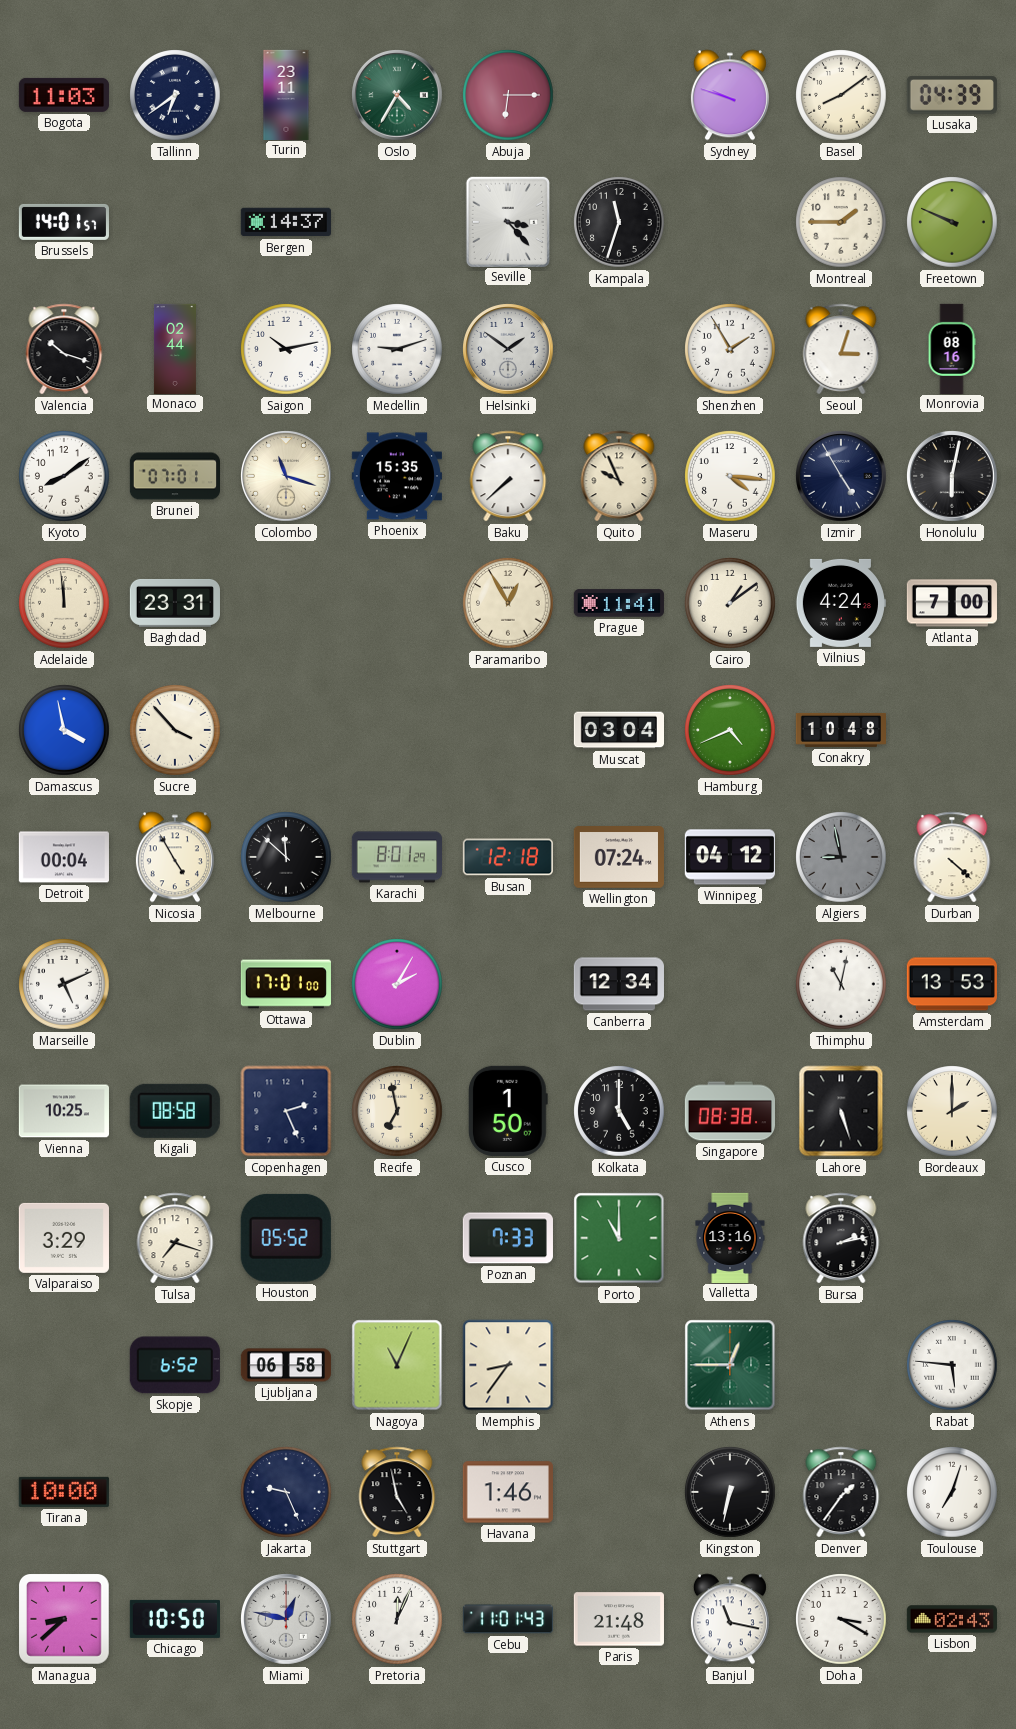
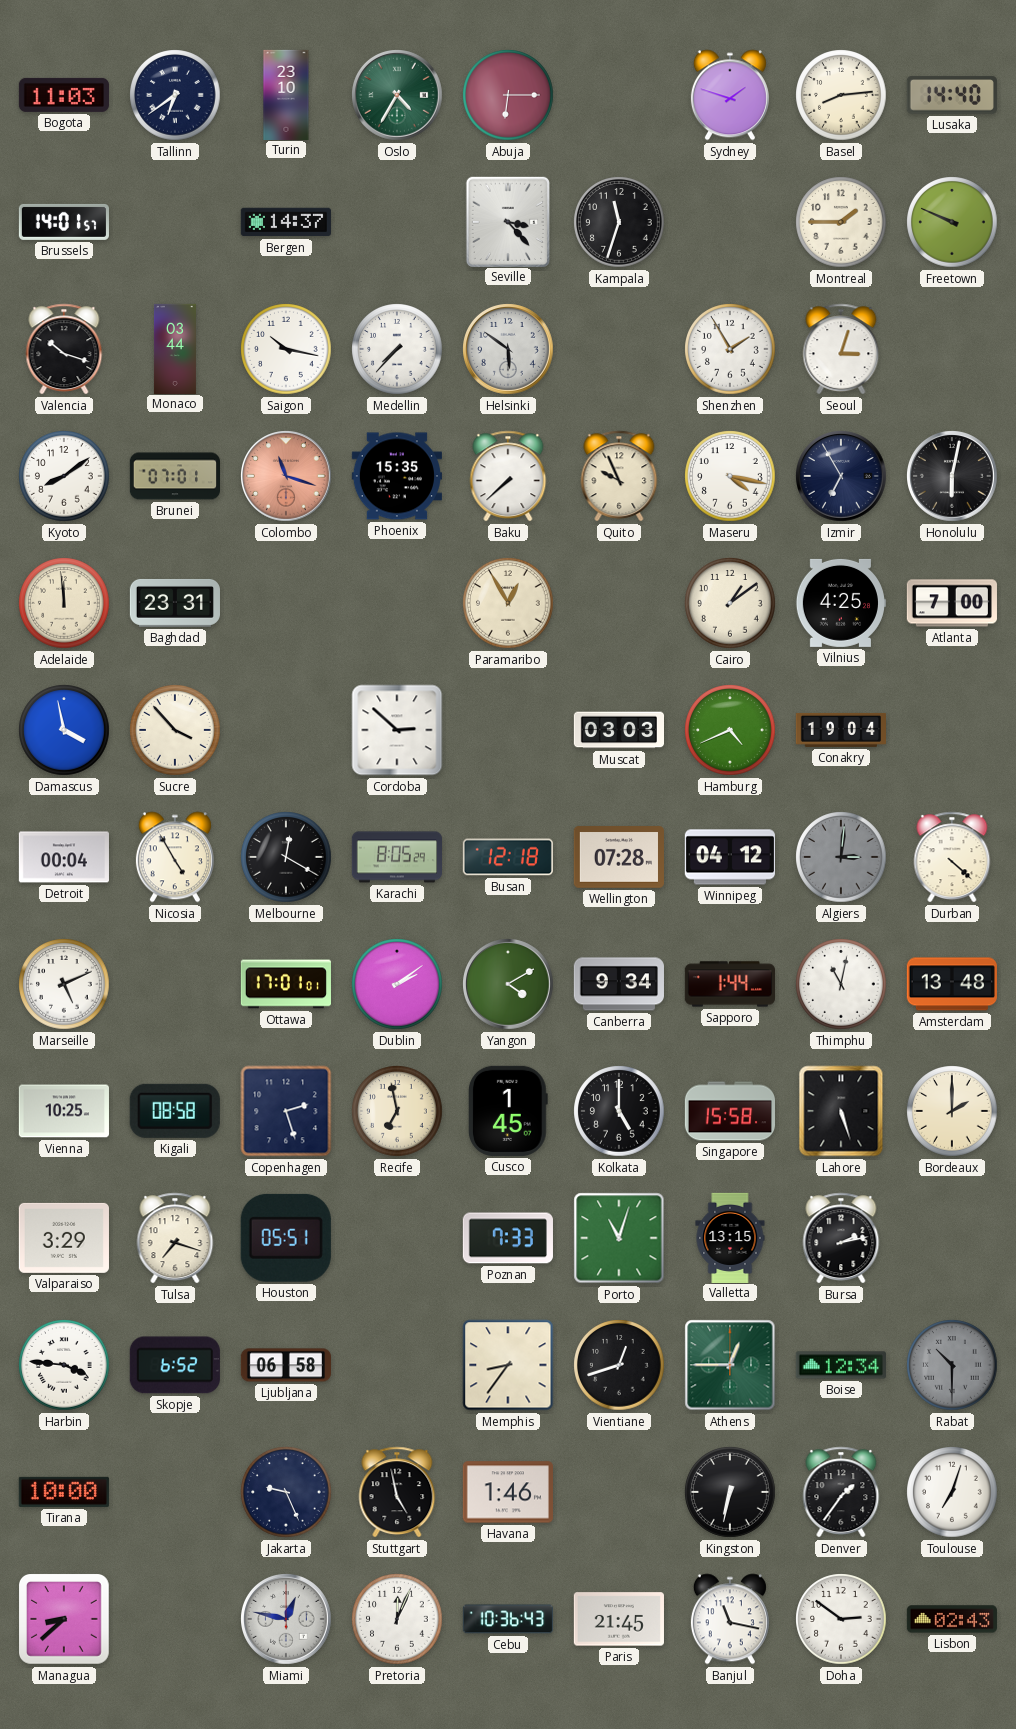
Turin: 23:11 -> 23:10 (286, 94)
Sydney: 9:48 -> 1:48 (730, 95)
Basel: 8:09 -> 8:14 (841, 95)
Lusaka: 04:39 -> 14:40 (952, 95)
Monaco: 02:44 -> 03:44 (175, 348)
Saigon: 10:13 -> 10:17 (286, 349)
Medellin: 9:12 -> 7:37 (397, 349)
Helsinki: 1:51 -> 5:51 (509, 350)
Monrovia: 08:16 -> none (952, 348)
Colombo dial: cream -> salmon (287, 477)
Maseru: 4:16 -> 4:17 (730, 476)
Izmir: 4:55 -> 6:55 (842, 477)
Prague: 11:41 -> none (619, 603)
Vilnius: 4:24 -> 4:25 (840, 603)
Cordoba: none -> 2:52 (397, 730)
Muscat: 03:04 -> 03:03 (618, 730)
Conakry: 10:48 -> 19:04 (840, 730)
Melbourne: 11:52 -> 12:20 (286, 857)
Karachi: 8:01 -> 8:05 (396, 857)
Wellington: 07:24 -> 07:28 (619, 857)
Algiers: 8:58 -> 3:01 (841, 857)
Ottawa: 17:01:00 -> 17:01:01 (285, 984)
Dublin: 2:05 -> 2:09 (397, 984)
Yangon: none -> 4:10 (509, 985)
Canberra: 12:34 -> 9:34 (619, 984)
Sapporo: none -> 1:44 (729, 984)
Amsterdam: 13:53 -> 13:48 (952, 984)
Copenhagen: 2:26 -> 2:27 (286, 1111)
Cusco: 1:50 -> 1:45 (508, 1111)
Singapore: 08:38 -> 15:58 (729, 1111)
Houston: 05:52 -> 05:51 (286, 1238)
Porto: 11:00 -> 11:03 (619, 1238)
Valletta: 13:16 -> 13:15 (730, 1237)
Harbin: none -> 3:46 (64, 1365)
Nagoya: 11:04 -> none (397, 1365)
Vientiane: none -> 12:42 (619, 1365)
Boise: none -> 12:34 (841, 1365)
Rabat: 5:46 -> 10:30 (952, 1365)
Rabat dial: white -> grey (952, 1365)
Chicago: 10:50 -> none (175, 1619)
Cebu: 11:01 -> 10:36 (508, 1619)
Paris: 21:48 -> 21:45 (619, 1619)
Doha: 3:20 -> 2:51 (841, 1619)
